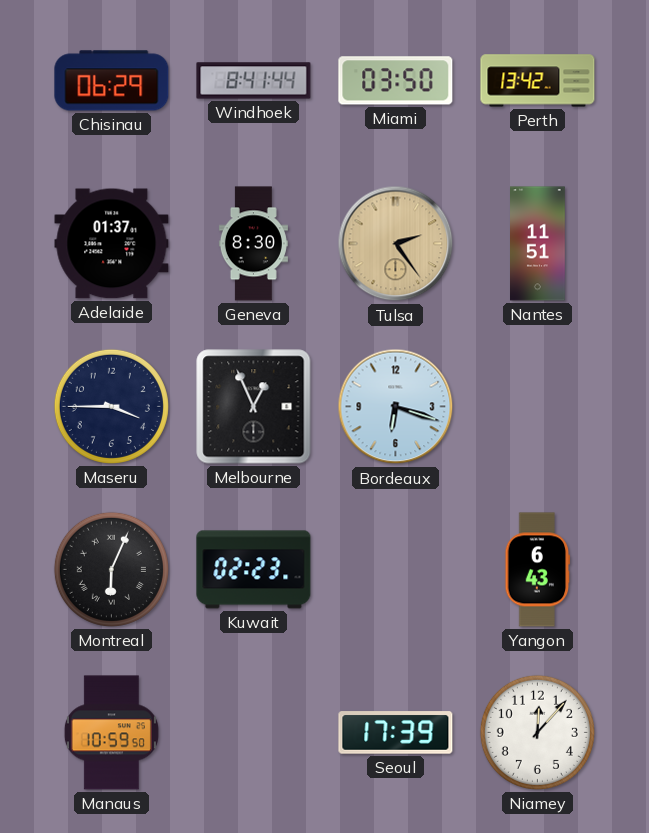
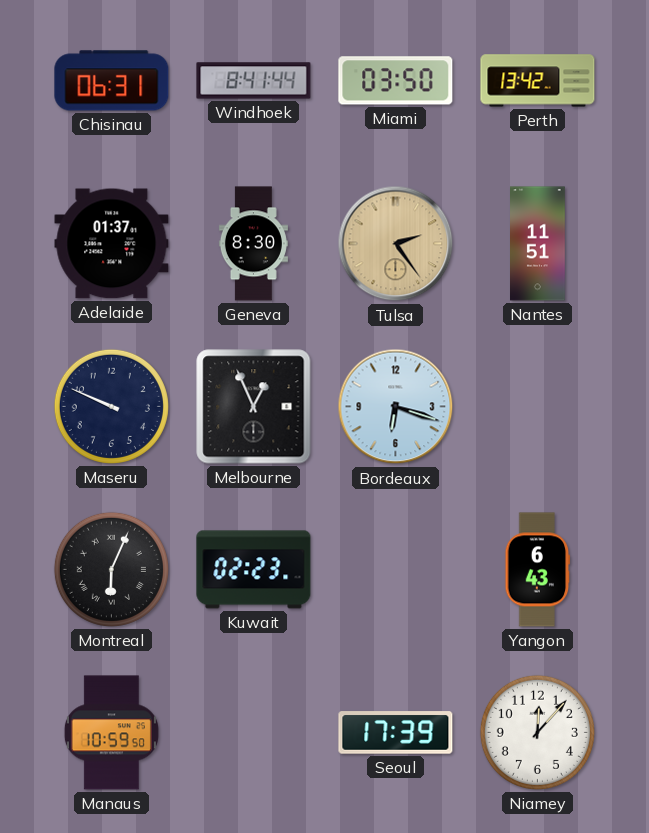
Chisinau: 06:29 -> 06:31 (112, 81)
Maseru: 3:45 -> 9:49 (111, 406)
